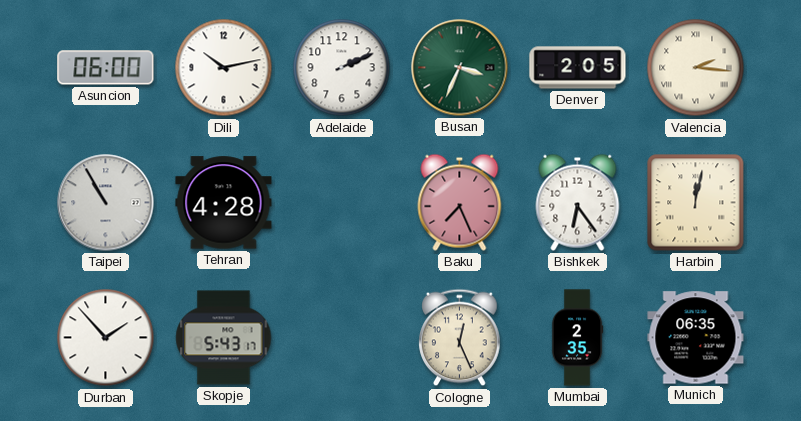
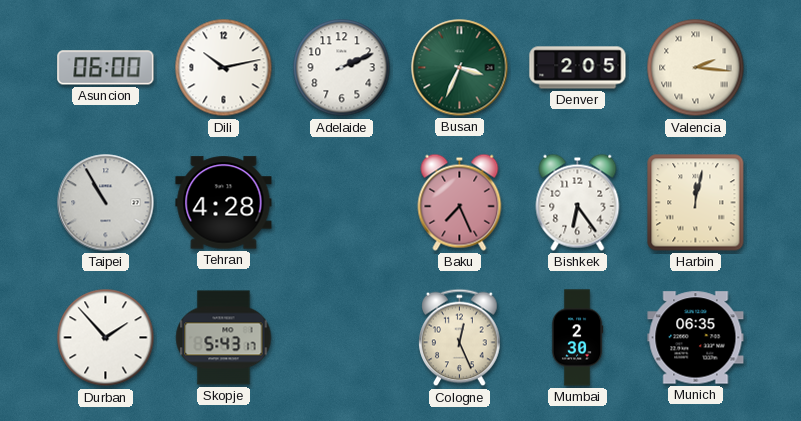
Mumbai: 2:35 -> 2:30 (577, 338)
